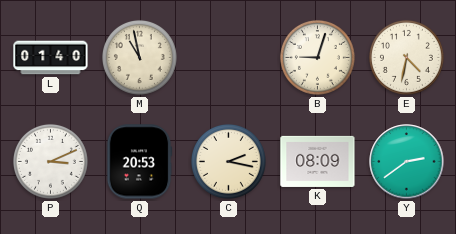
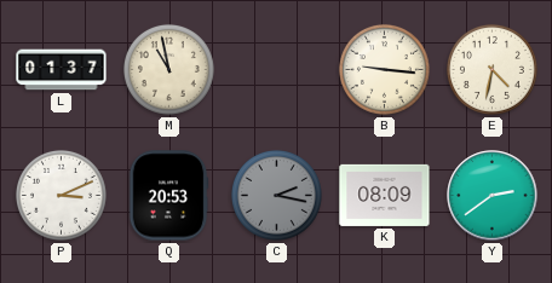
L: 01:40 -> 01:37 (62, 70)
B: 9:03 -> 9:16 (384, 69)
C dial: cream -> grey (276, 195)
